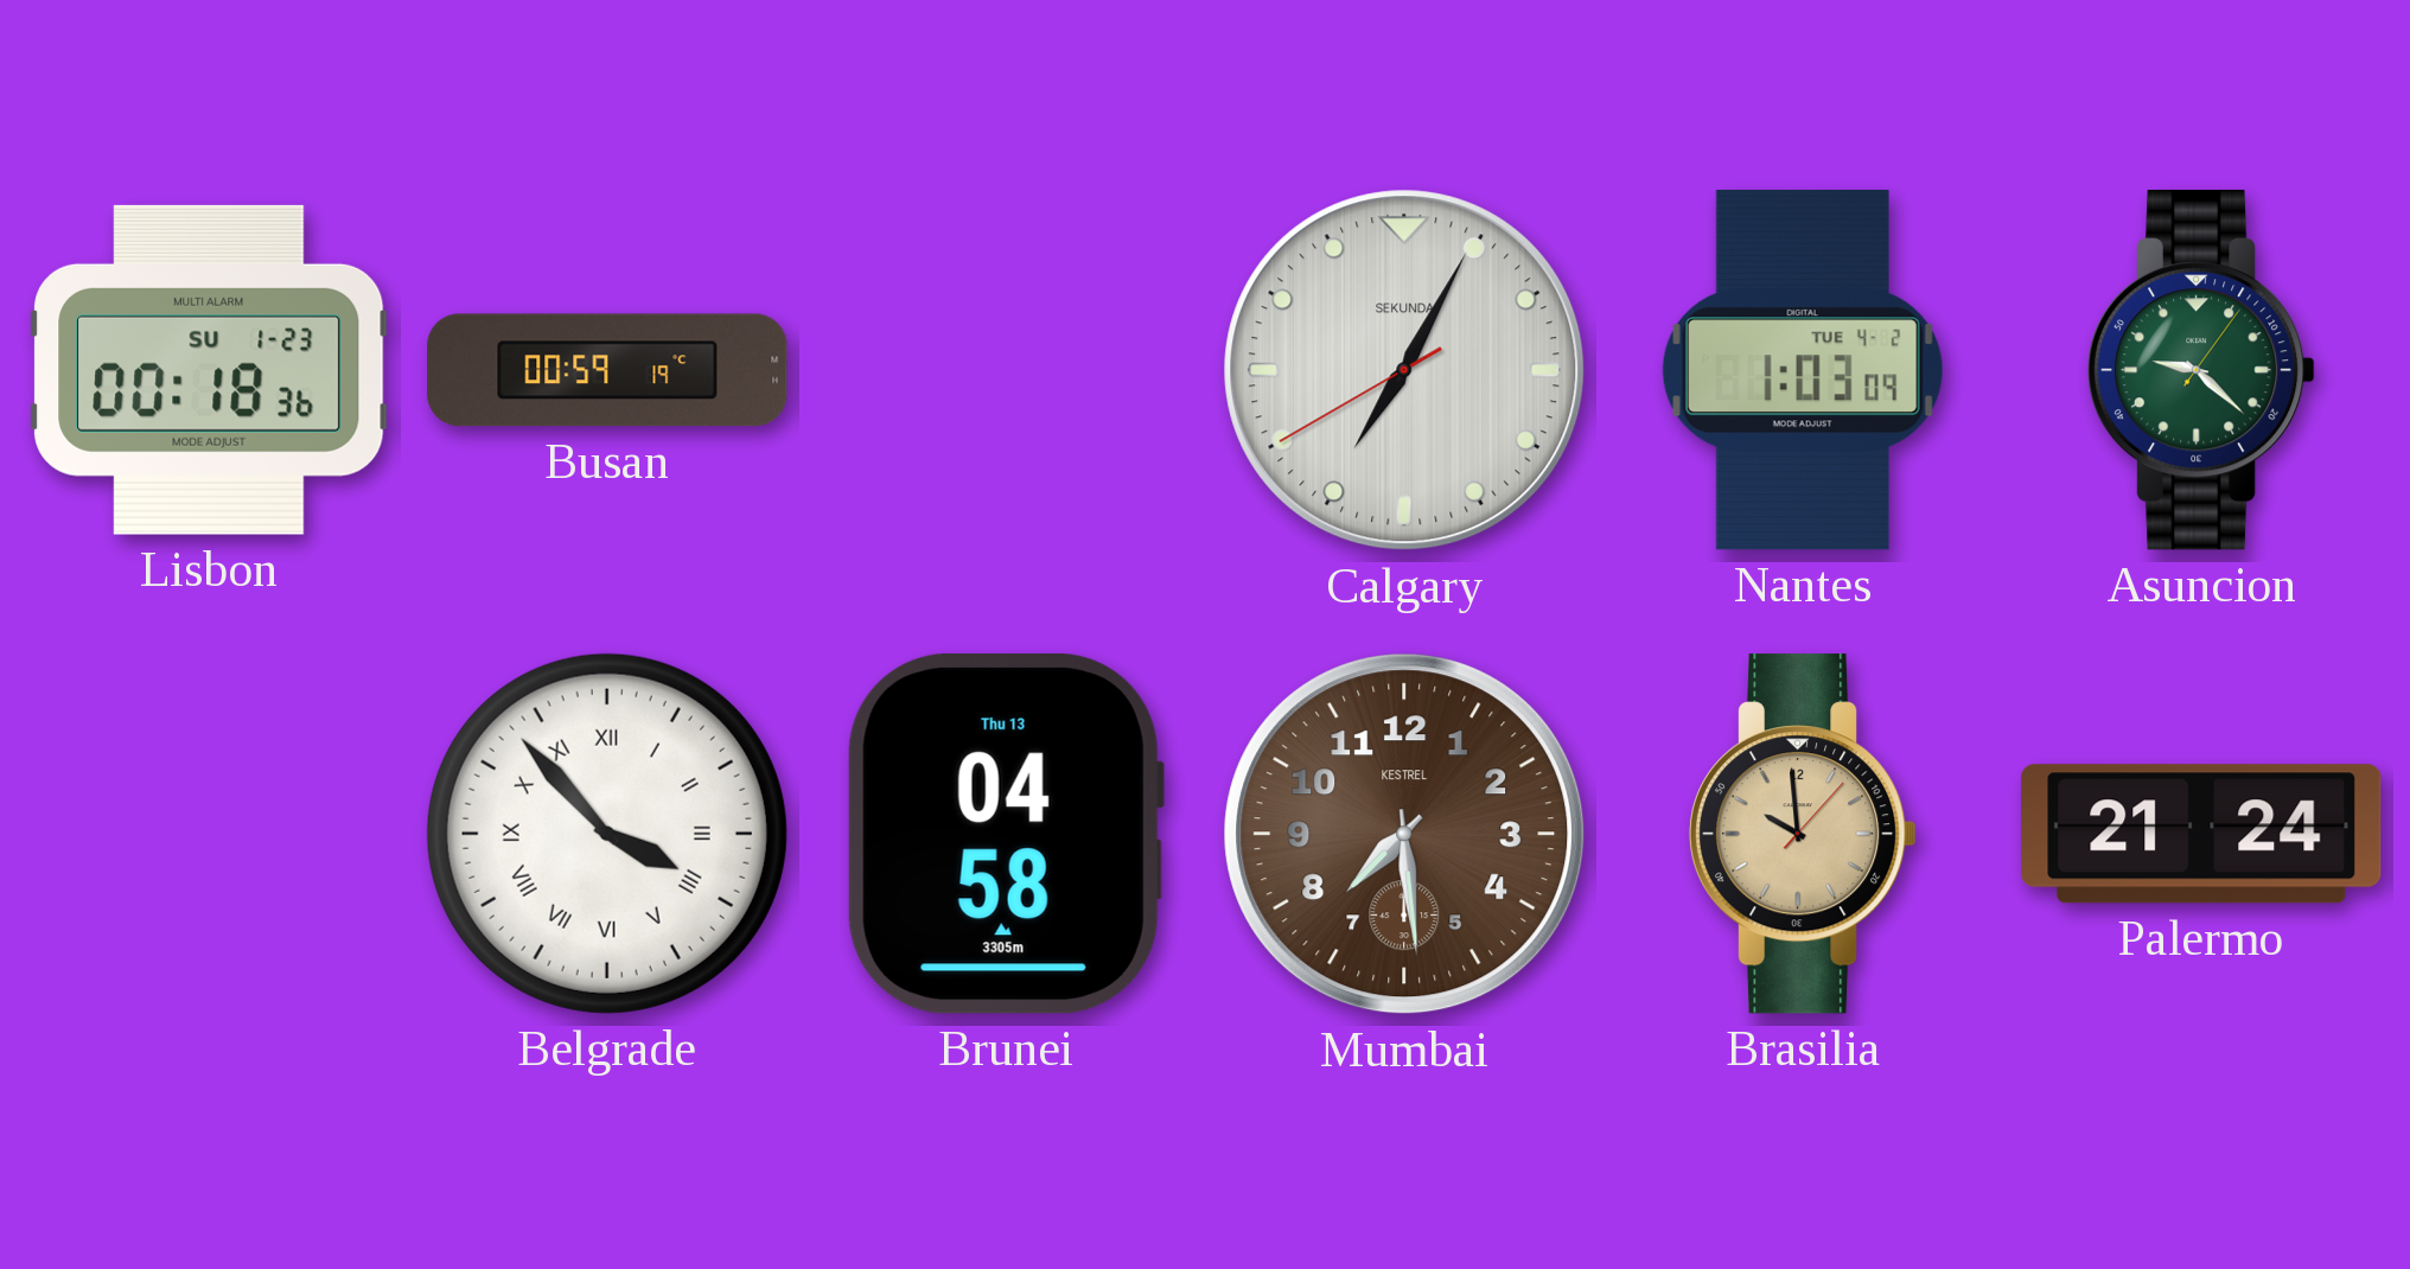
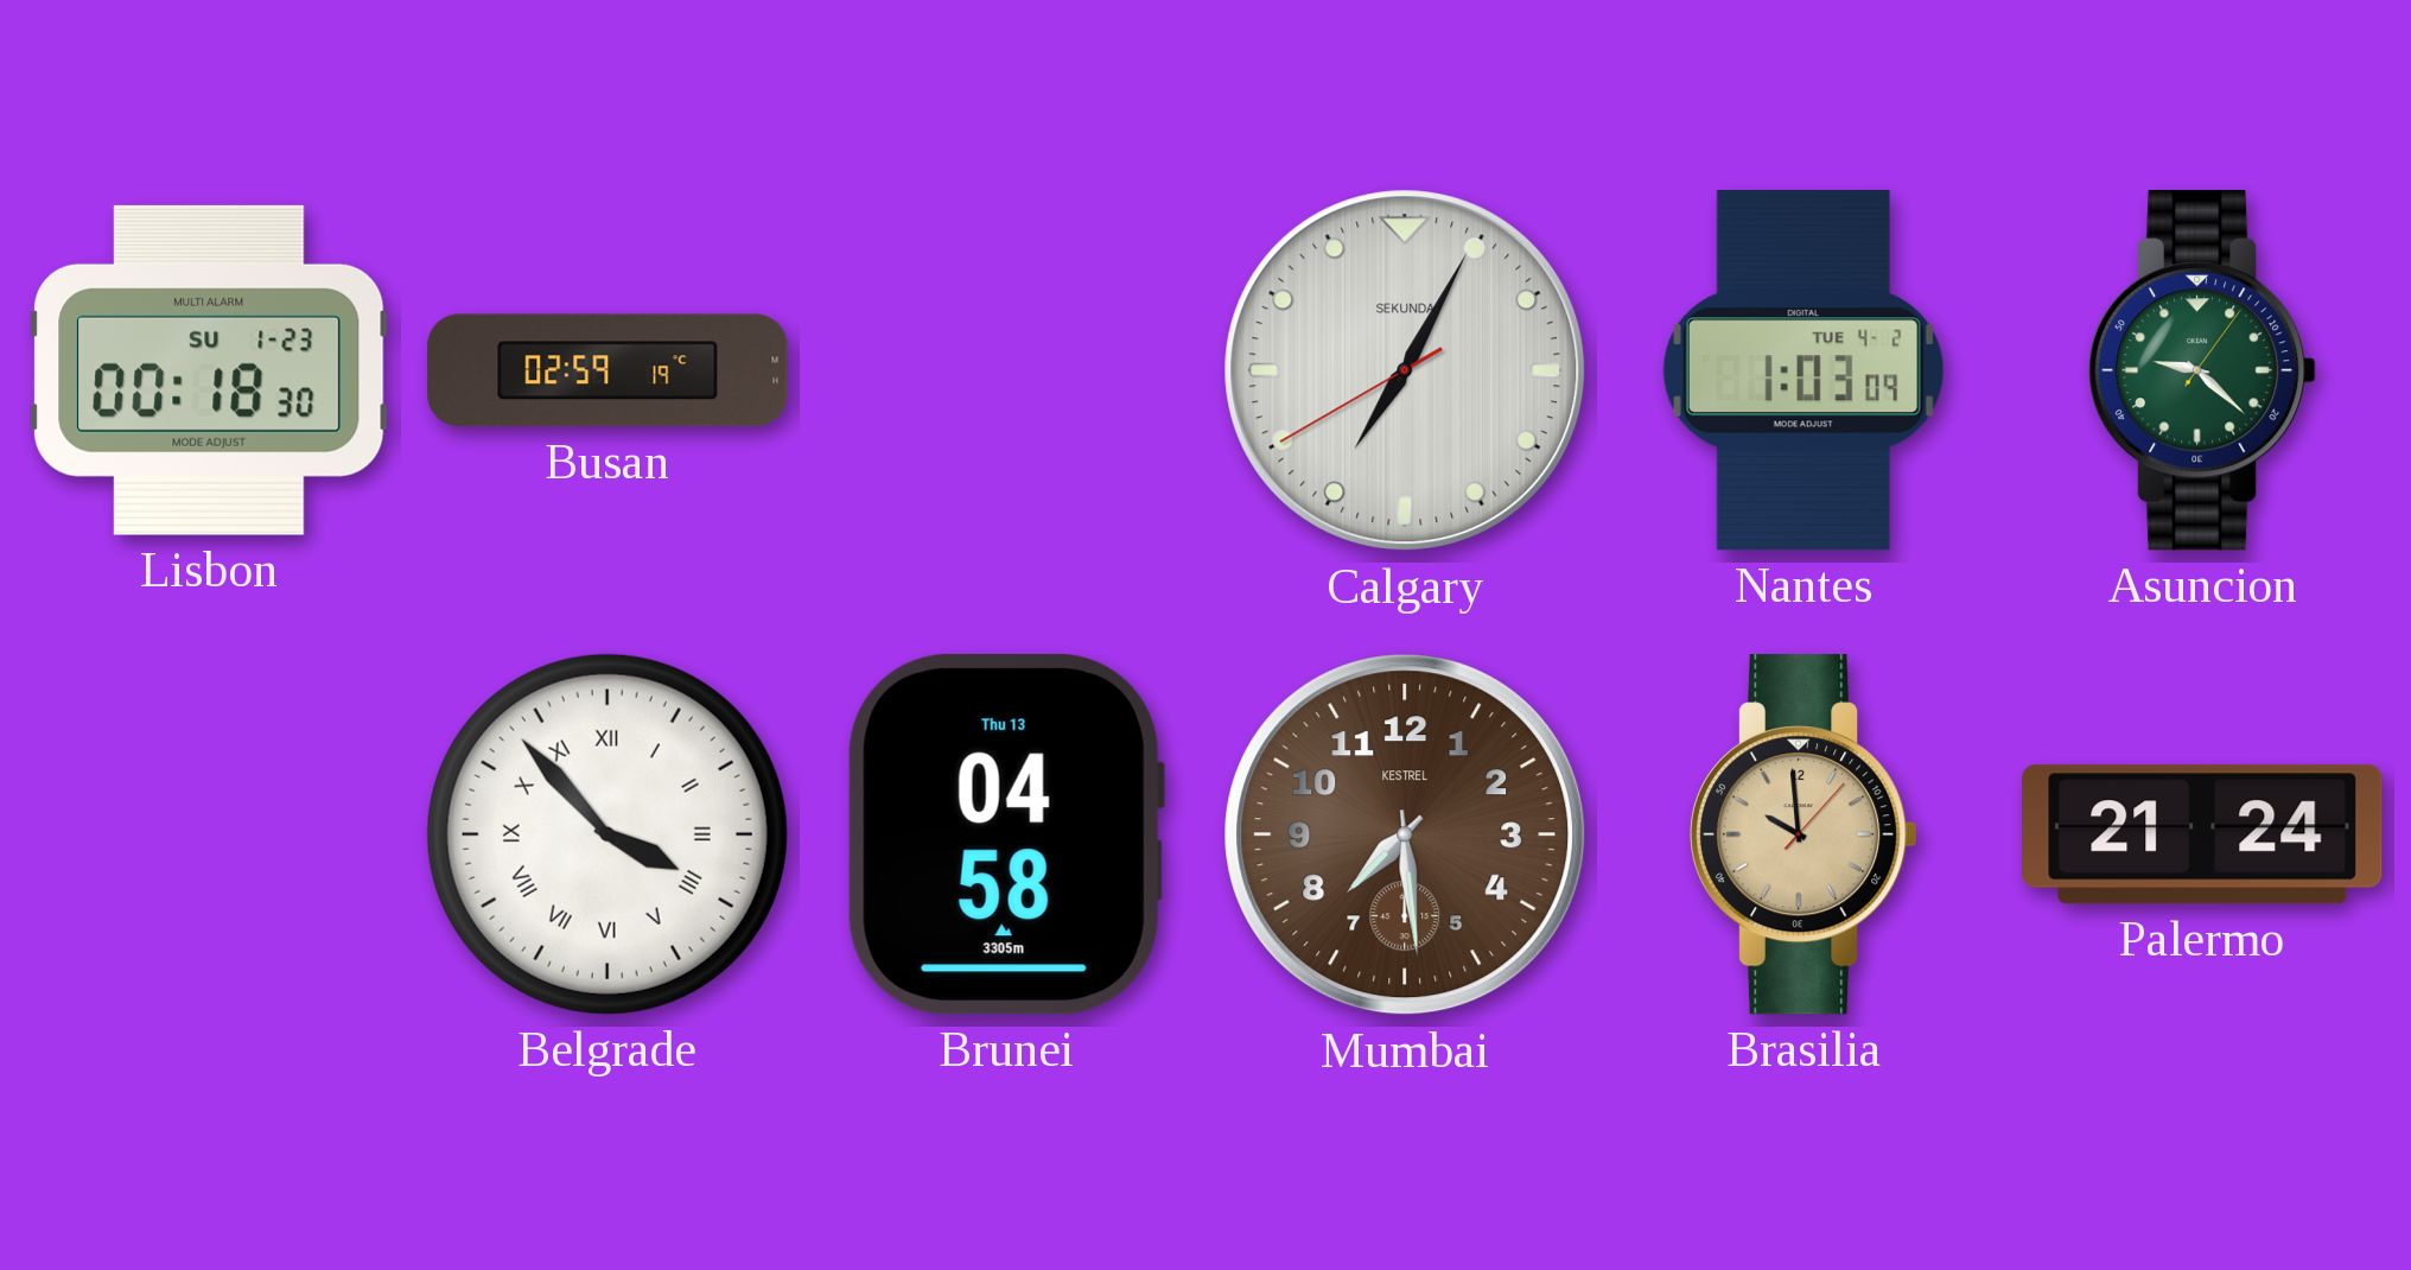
Lisbon: 00:18:36 -> 00:18:30 (209, 370)
Busan: 00:59 -> 02:59 (607, 370)
